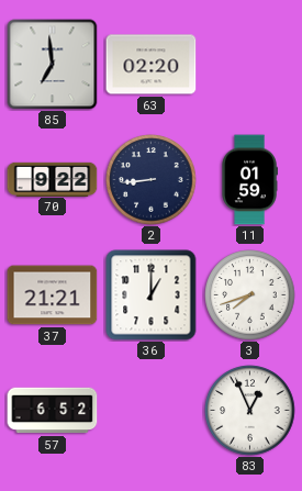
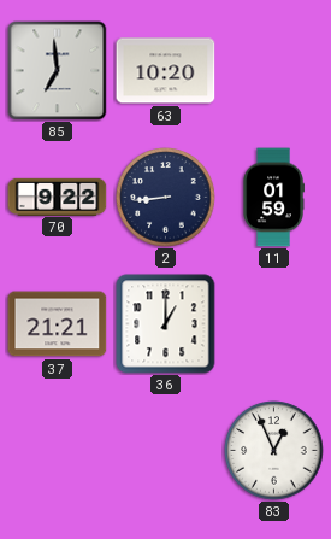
63: 02:20 -> 10:20 (166, 71)
3: 7:42 -> none (250, 295)
57: 6:52 -> none (53, 411)
